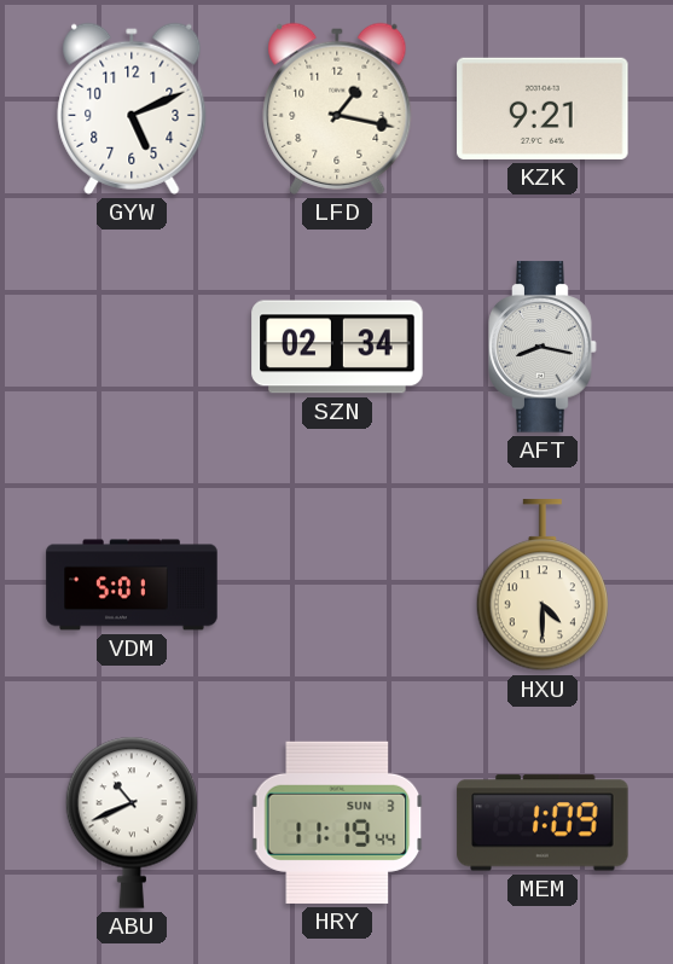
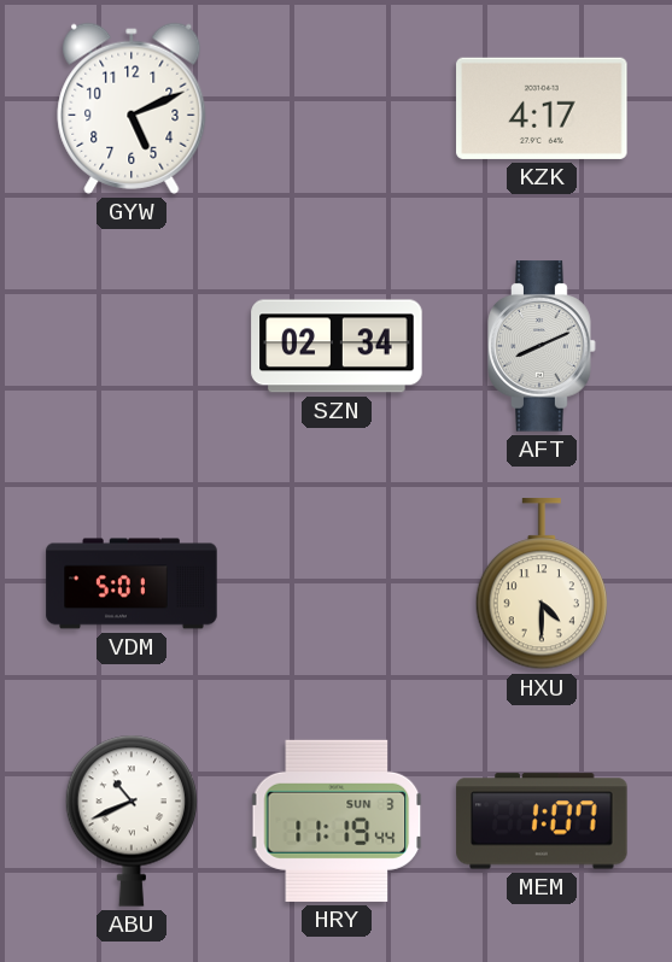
LFD: 1:17 -> none (337, 109)
KZK: 9:21 -> 4:17 (542, 108)
AFT: 8:17 -> 8:11 (542, 346)
MEM: 1:09 -> 1:07 (542, 821)
